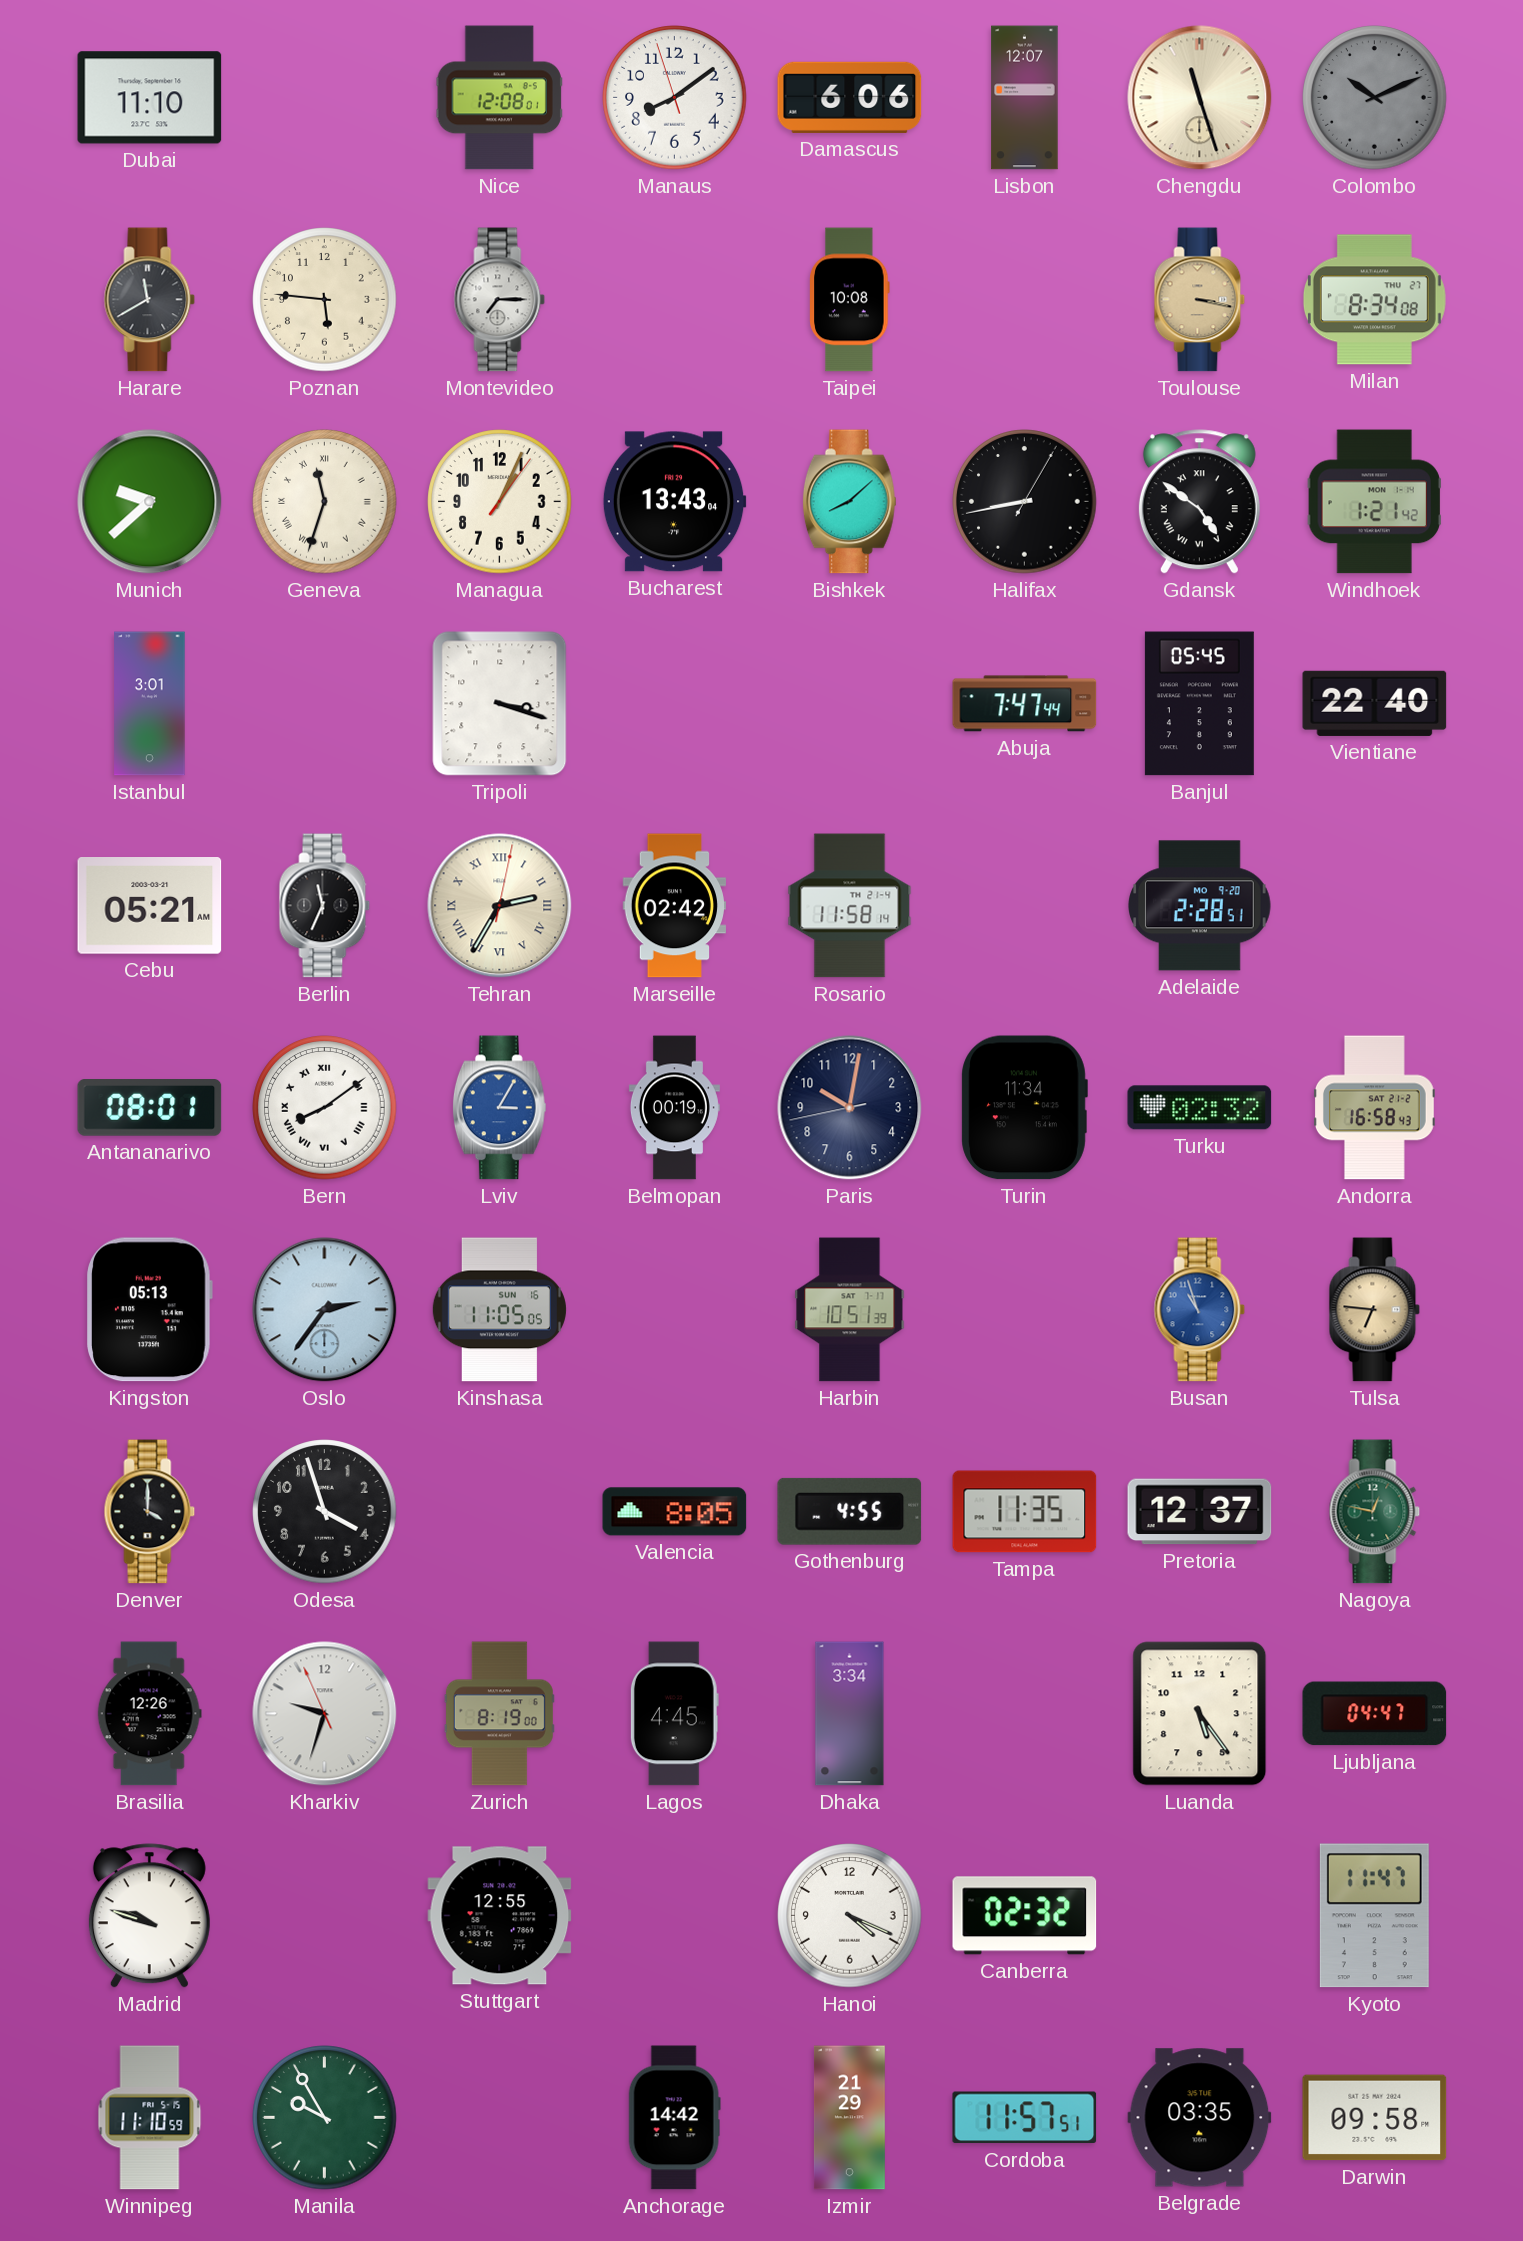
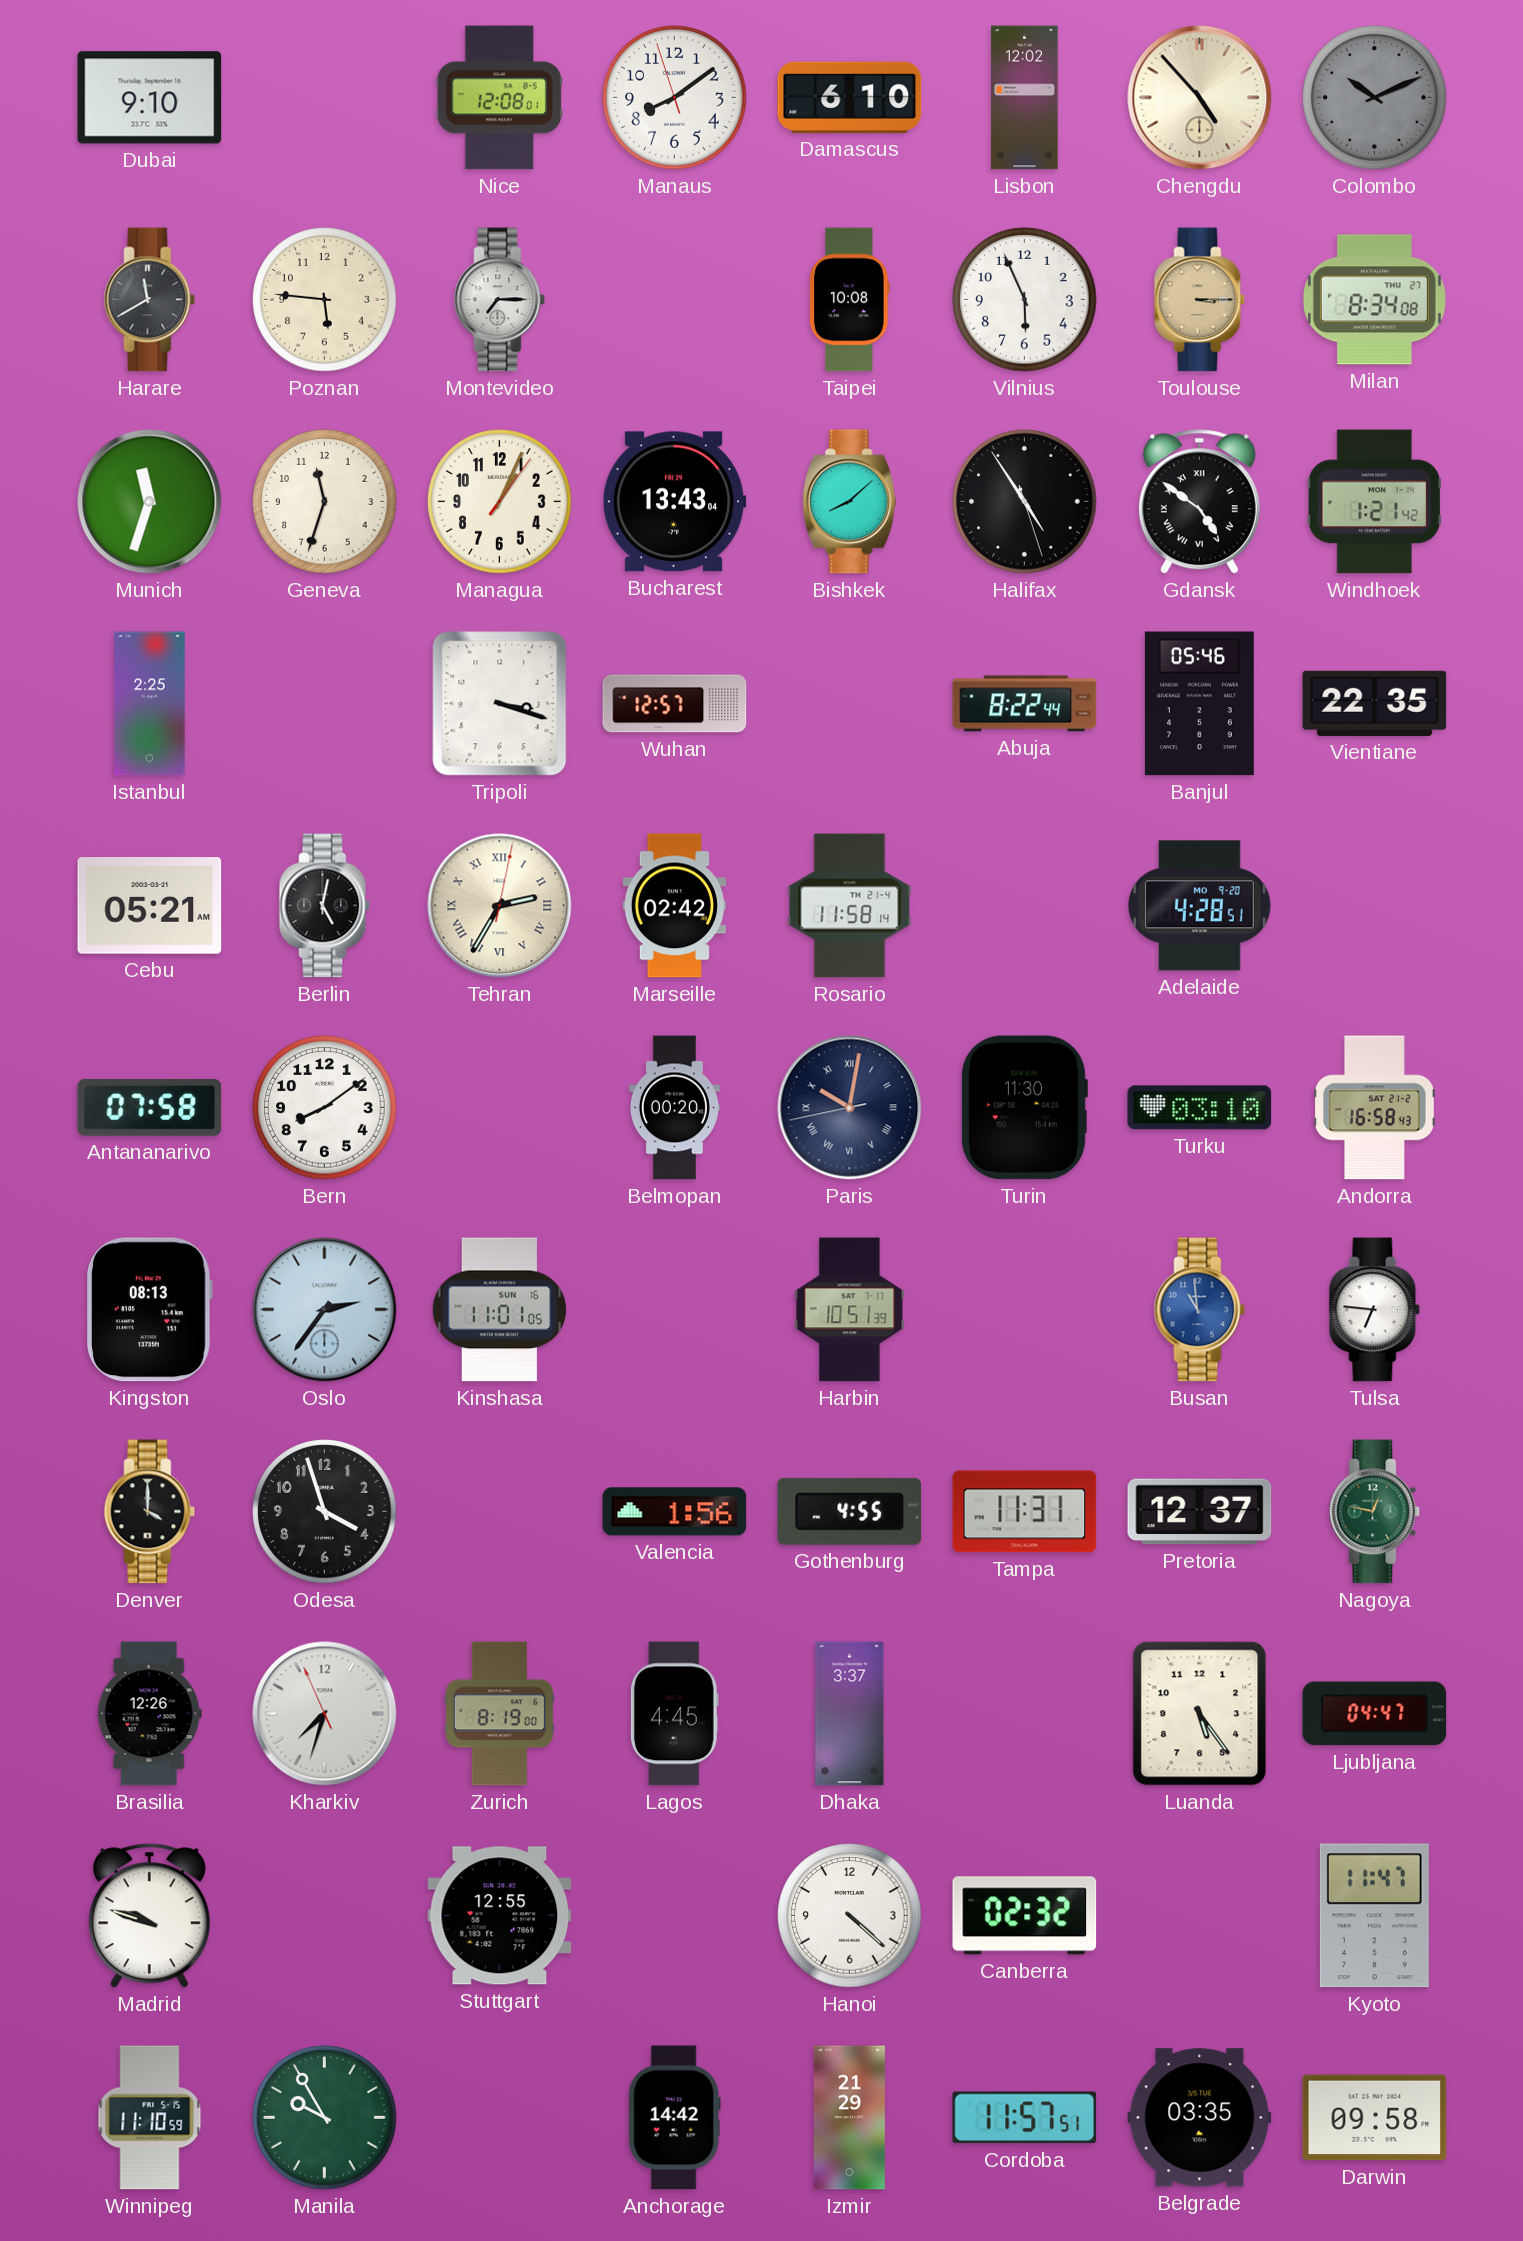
Dubai: 11:10 -> 9:10 (150, 98)
Damascus: 6:06 -> 6:10 (850, 97)
Lisbon: 12:07 -> 12:02 (1025, 98)
Chengdu: 11:27 -> 4:53 (1200, 98)
Vilnius: none -> 5:56 (1025, 300)
Toulouse: 3:17 -> 3:15 (1200, 300)
Munich: 9:38 -> 11:33 (150, 502)
Geneva numerals: Roman -> Arabic (325, 502)
Halifax: 8:43 -> 4:54 (1025, 502)
Istanbul: 3:01 -> 2:25 (150, 704)
Wuhan: none -> 12:57 (675, 704)
Abuja: 7:47 -> 8:22 (1025, 704)
Banjul: 05:45 -> 05:46 (1199, 704)
Vientiane: 22:40 -> 22:35 (1375, 703)
Berlin: 11:34 -> 5:02 (325, 906)
Adelaide: 2:28 -> 4:28 (1200, 906)
Antananarivo: 08:01 -> 07:58 (150, 1108)
Bern numerals: Roman -> Arabic (325, 1108)
Lviv: 3:05 -> none (499, 1108)
Belmopan: 00:19 -> 00:20 (674, 1108)
Paris numerals: Arabic -> Roman (850, 1108)
Turin: 11:34 -> 11:30 (1024, 1108)
Turku: 02:32 -> 03:10 (1200, 1108)
Kingston: 05:13 -> 08:13 (149, 1310)
Kinshasa: 11:05 -> 11:01 (499, 1310)
Busan: 10:57 -> 10:59 (1200, 1310)
Tulsa dial: champagne -> white (1375, 1310)
Valencia: 8:05 -> 1:56 (675, 1512)
Tampa: 11:35 -> 11:31 (1025, 1512)
Kharkiv: 9:32 -> 7:32 (325, 1714)
Dhaka: 3:34 -> 3:37 (850, 1714)
Hanoi: 4:19 -> 4:22 (850, 1916)
